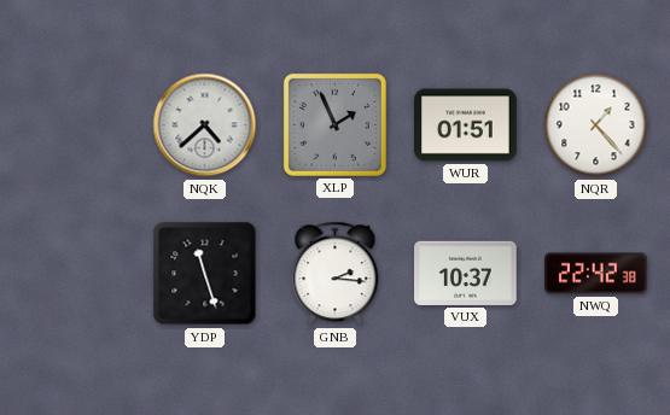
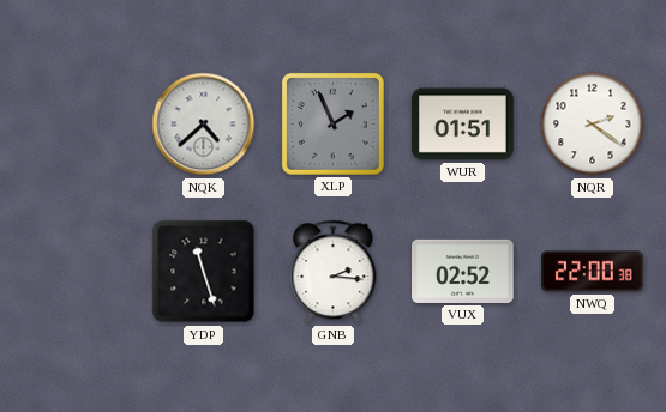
NQR: 1:23 -> 2:21 (593, 125)
VUX: 10:37 -> 02:52 (463, 271)
NWQ: 22:42 -> 22:00 (593, 272)
